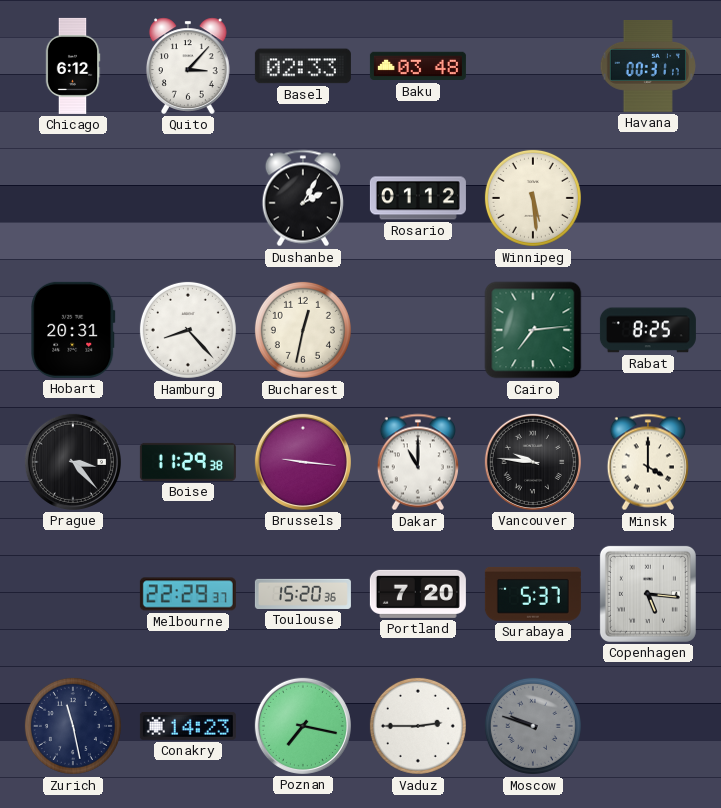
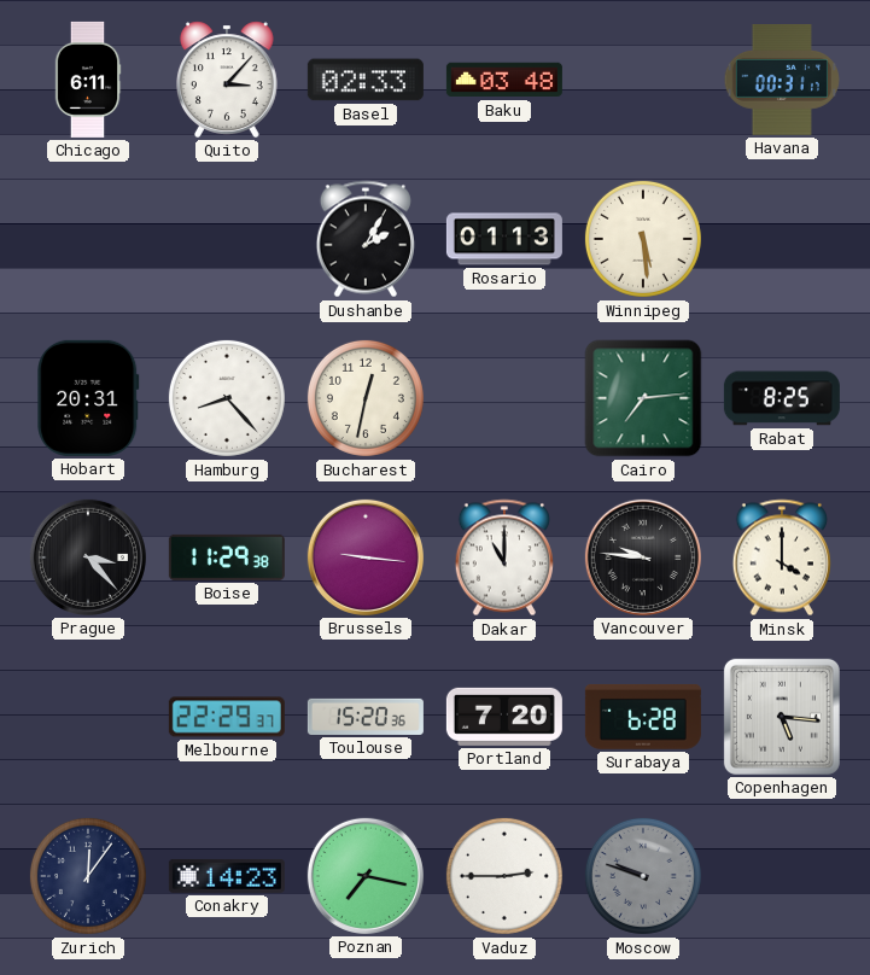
Chicago: 6:12 -> 6:11 (88, 80)
Rosario: 01:12 -> 01:13 (504, 239)
Surabaya: 5:37 -> 6:28 (643, 717)
Zurich: 11:28 -> 12:06 (88, 876)
